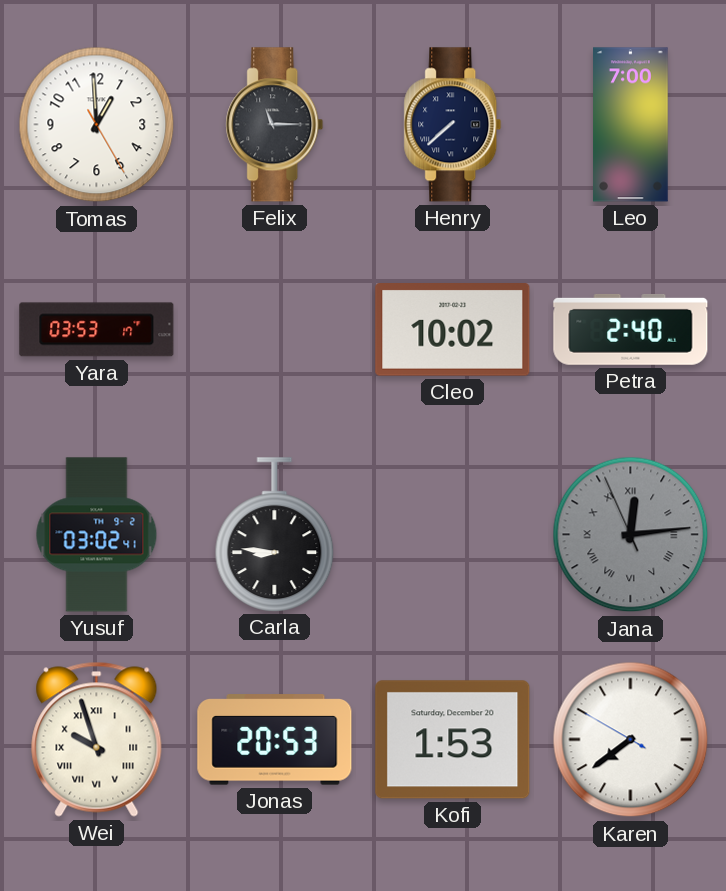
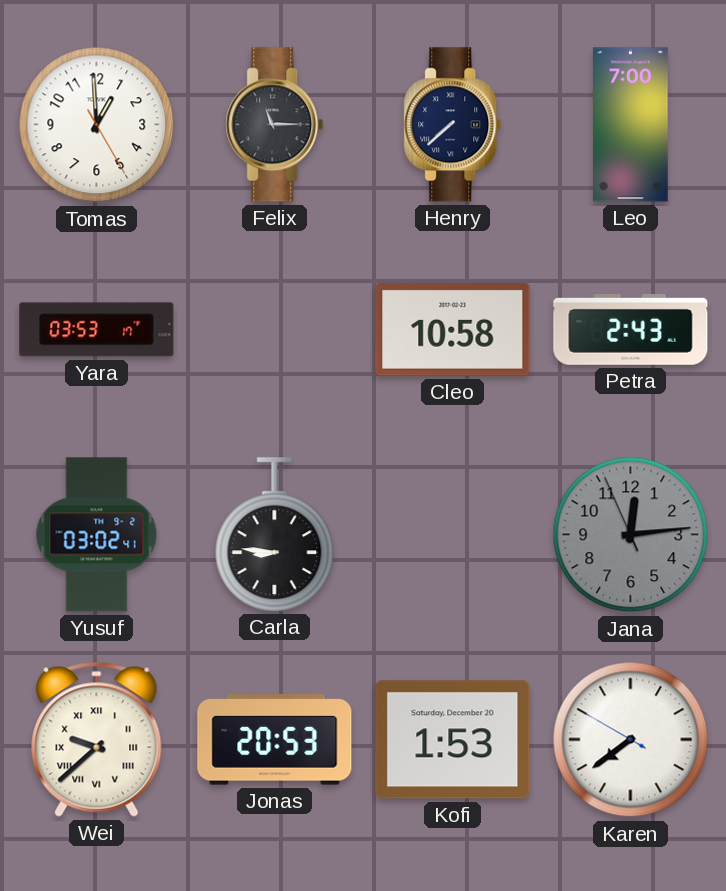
Cleo: 10:02 -> 10:58 (453, 330)
Petra: 2:40 -> 2:43 (631, 329)
Jana numerals: Roman -> Arabic (631, 535)
Wei: 9:57 -> 9:38 (97, 739)
